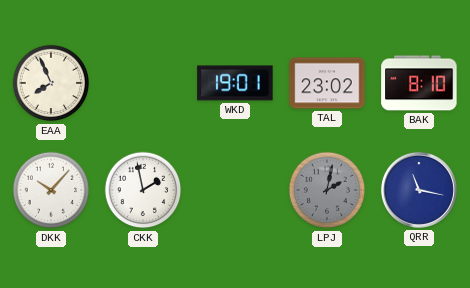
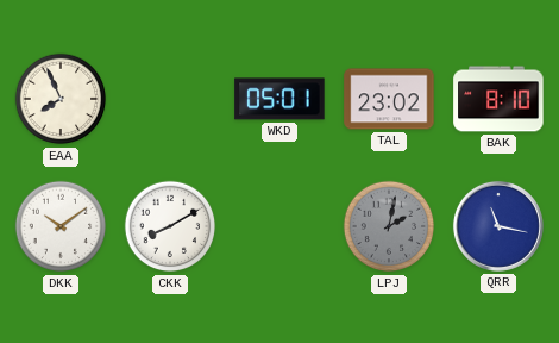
WKD: 19:01 -> 05:01 (279, 99)
DKK: 10:07 -> 10:09 (61, 226)
CKK: 1:58 -> 8:10 (170, 226)
